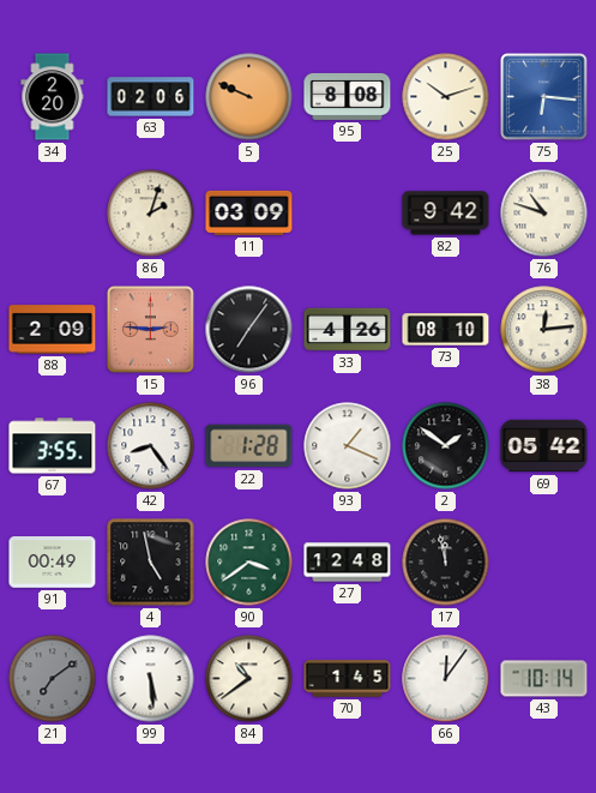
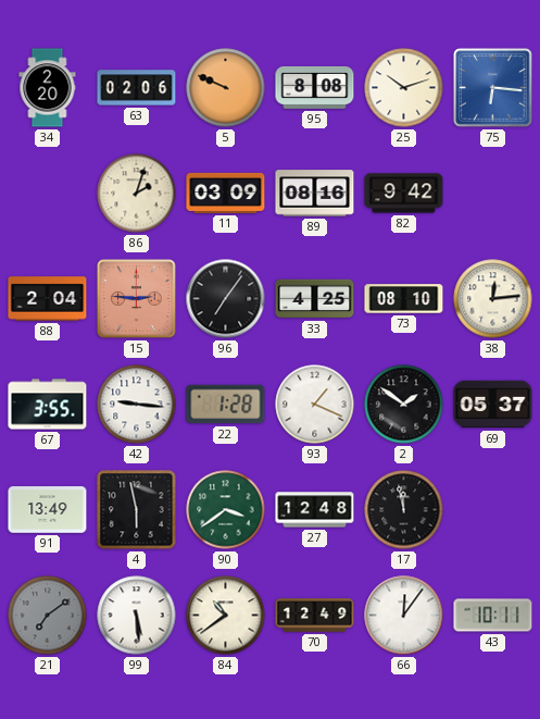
89: none -> 08:16 (315, 194)
76: 10:48 -> none (544, 214)
88: 2:09 -> 2:04 (48, 299)
33: 4:26 -> 4:25 (315, 299)
42: 8:24 -> 9:16 (137, 405)
69: 05:42 -> 05:37 (493, 405)
91: 00:49 -> 13:49 (48, 510)
4: 4:58 -> 5:58 (137, 510)
70: 1:45 -> 12:49 (315, 616)
43: 10:14 -> 10:11 (493, 616)
